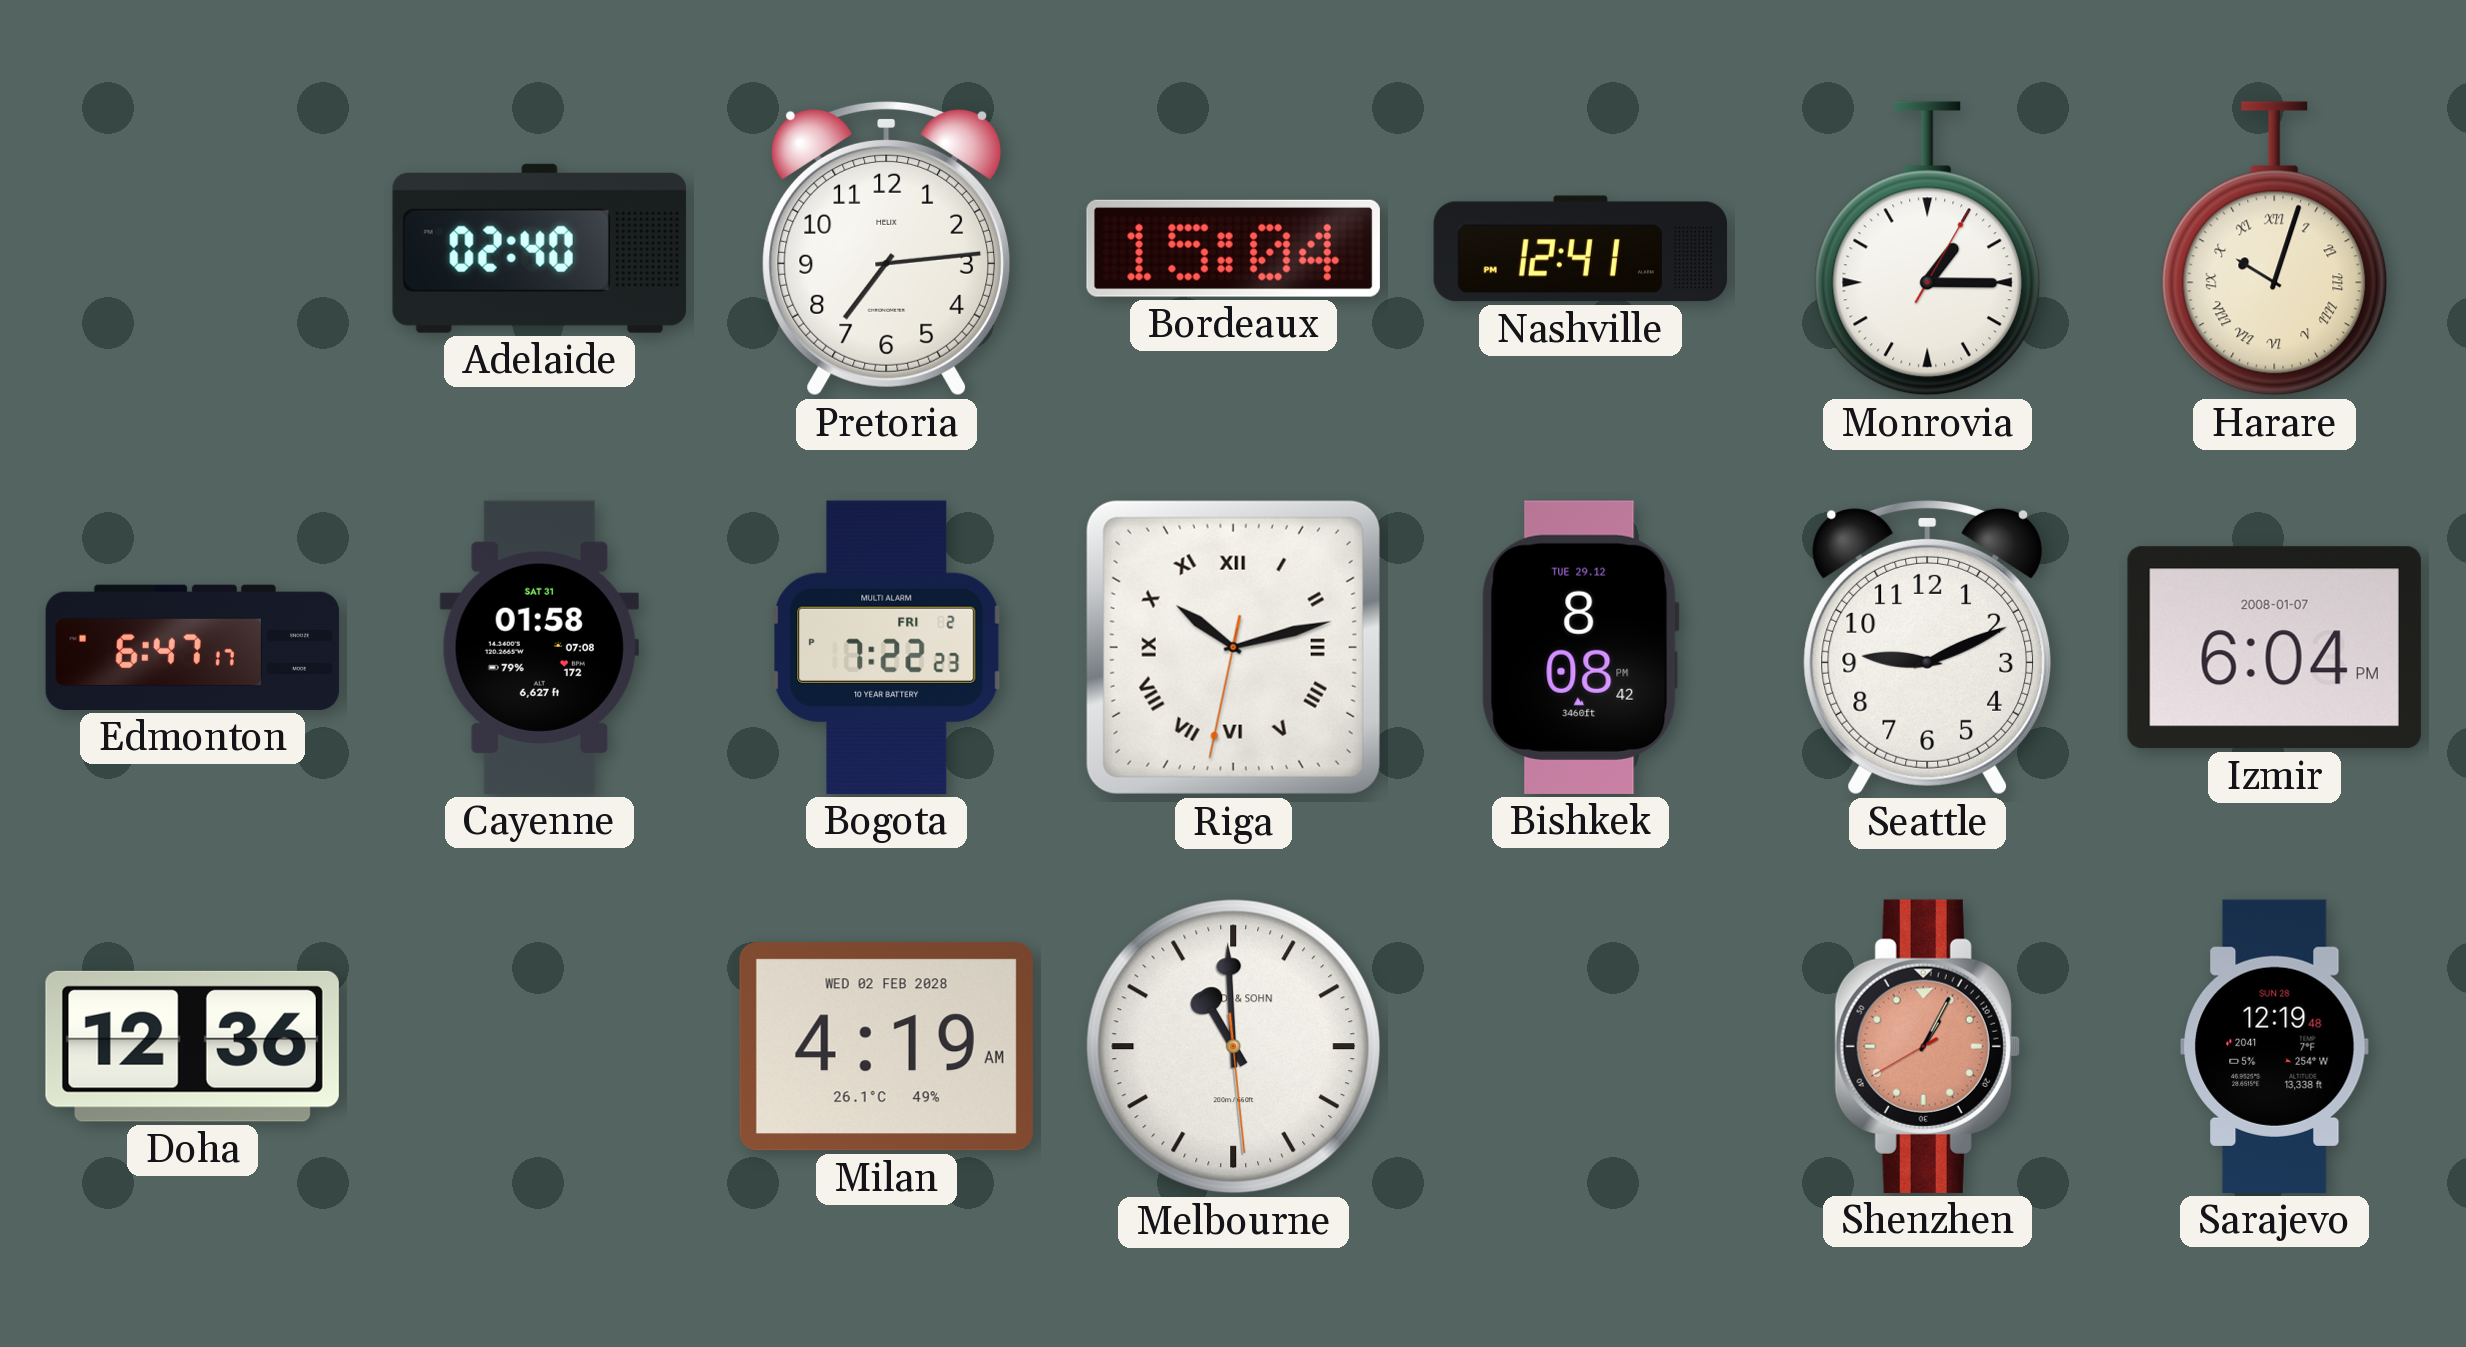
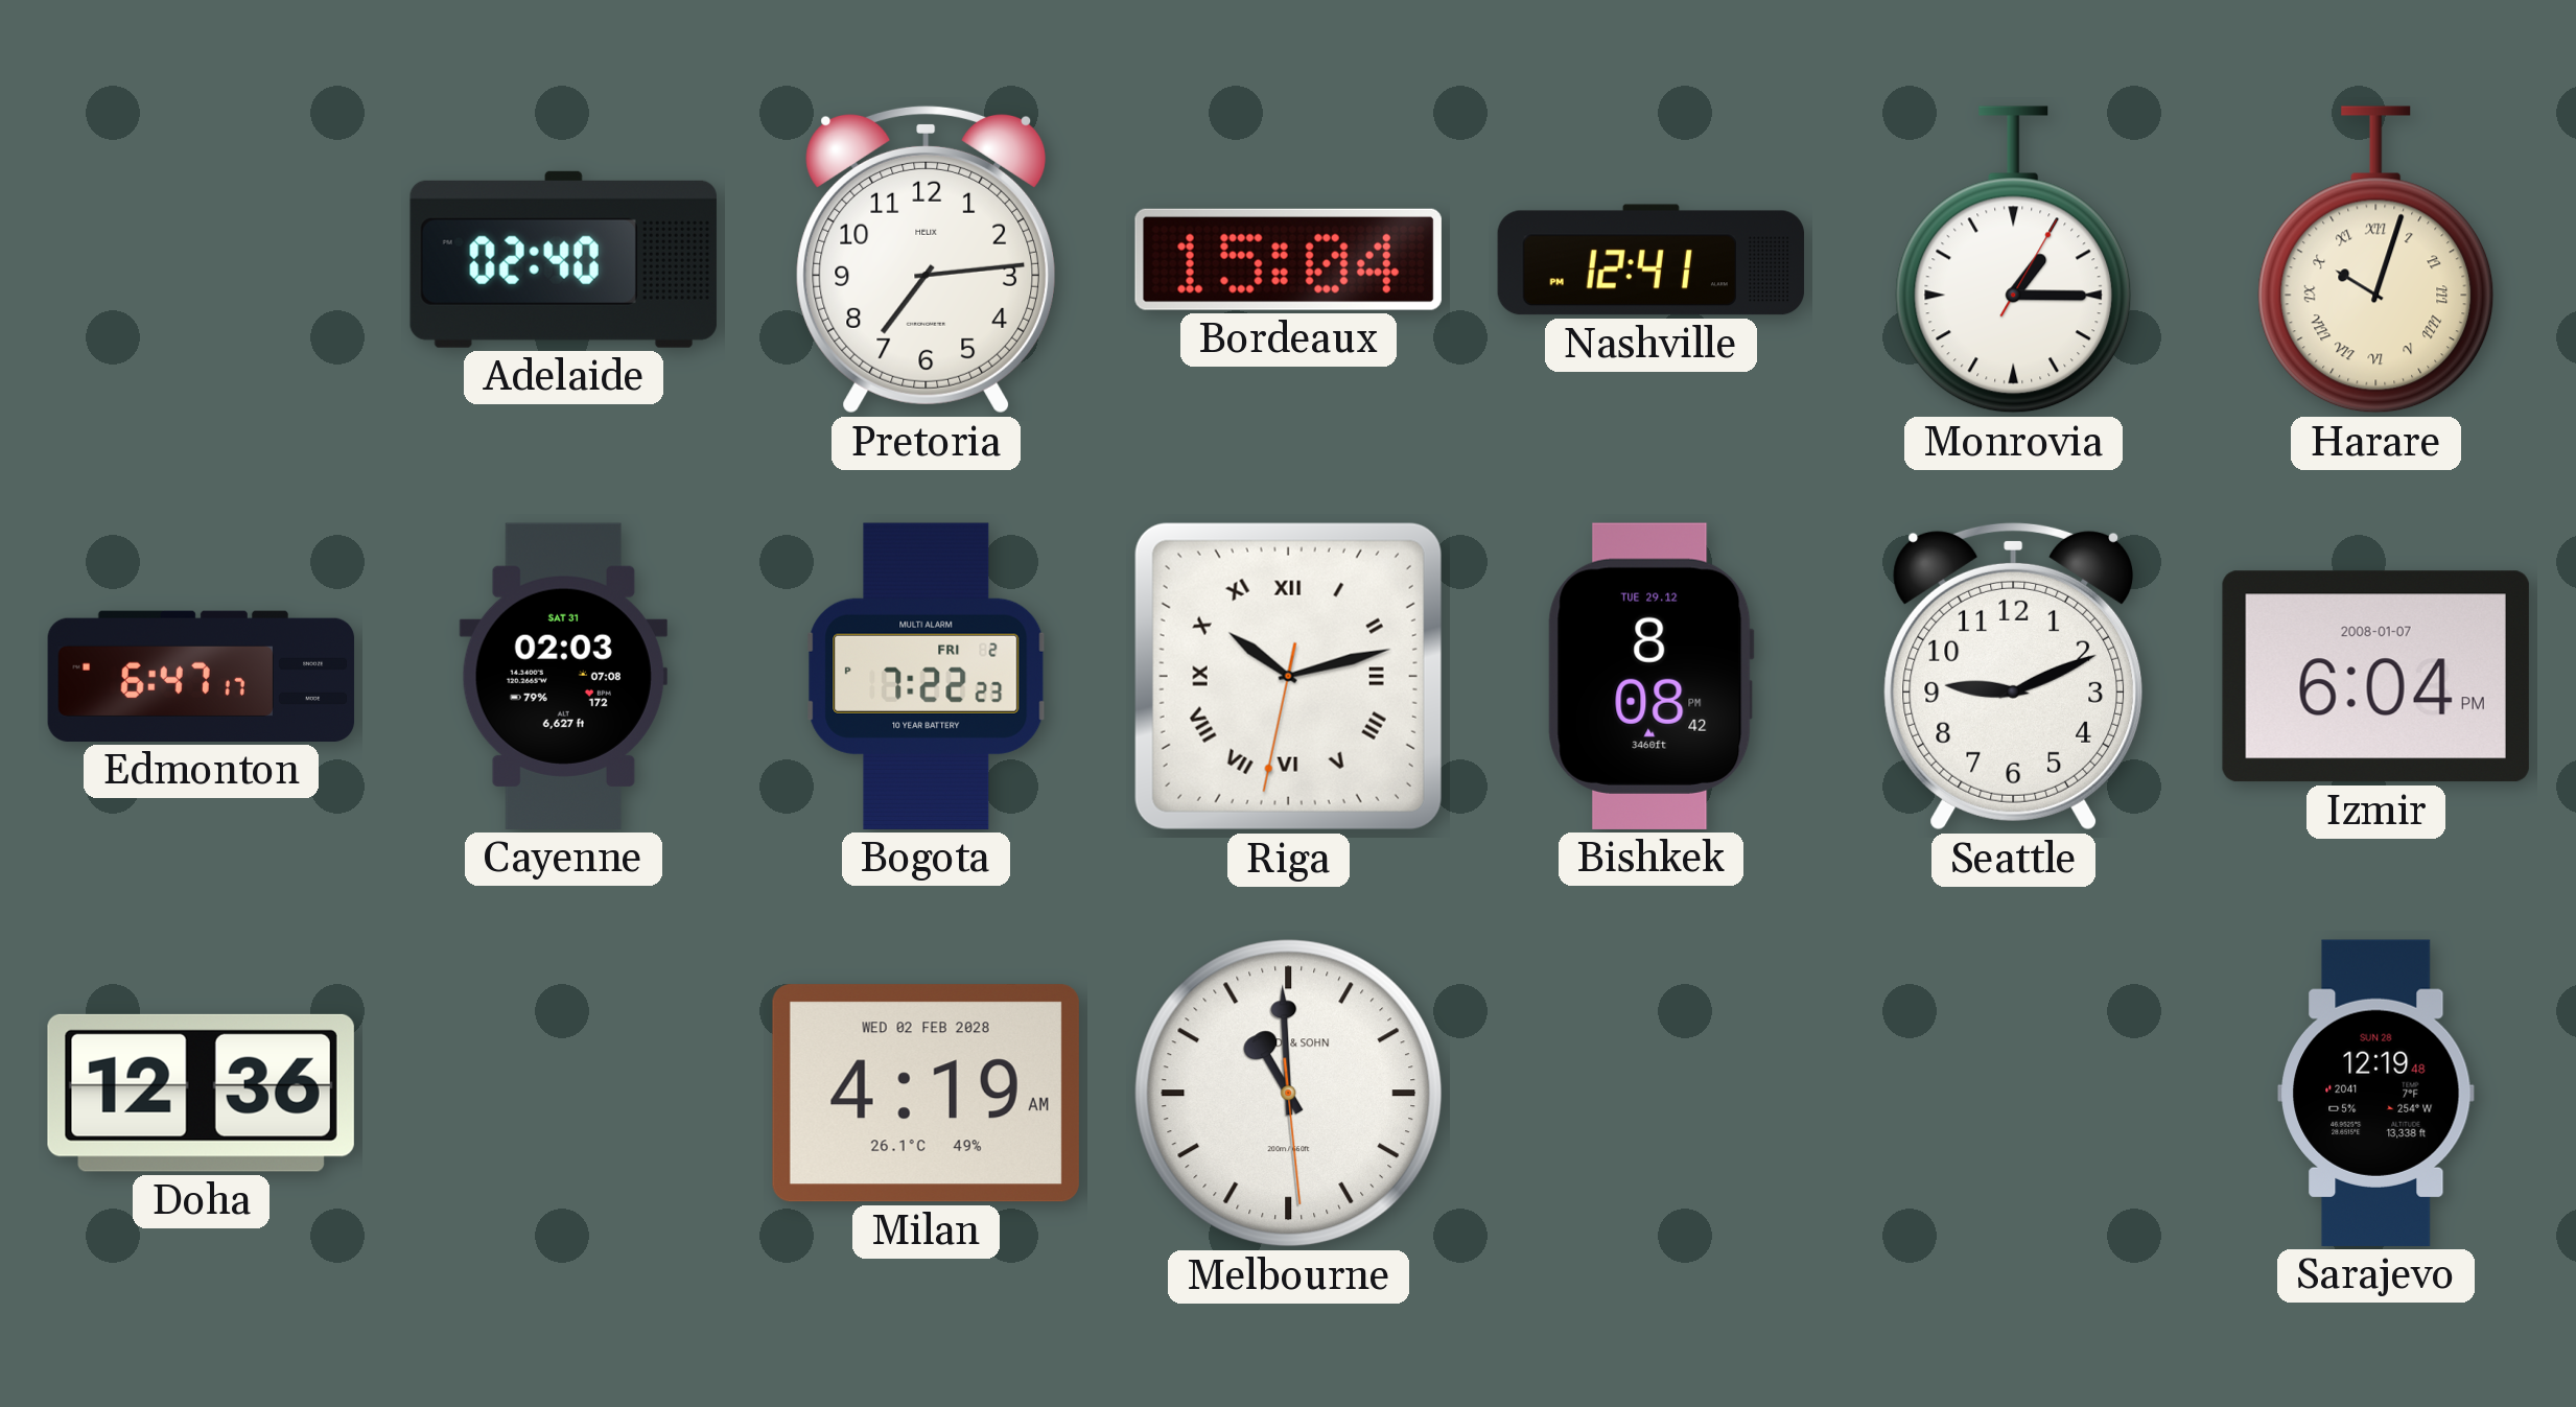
Cayenne: 01:58 -> 02:03 (563, 676)
Shenzhen: 1:04 -> none (1927, 1046)
